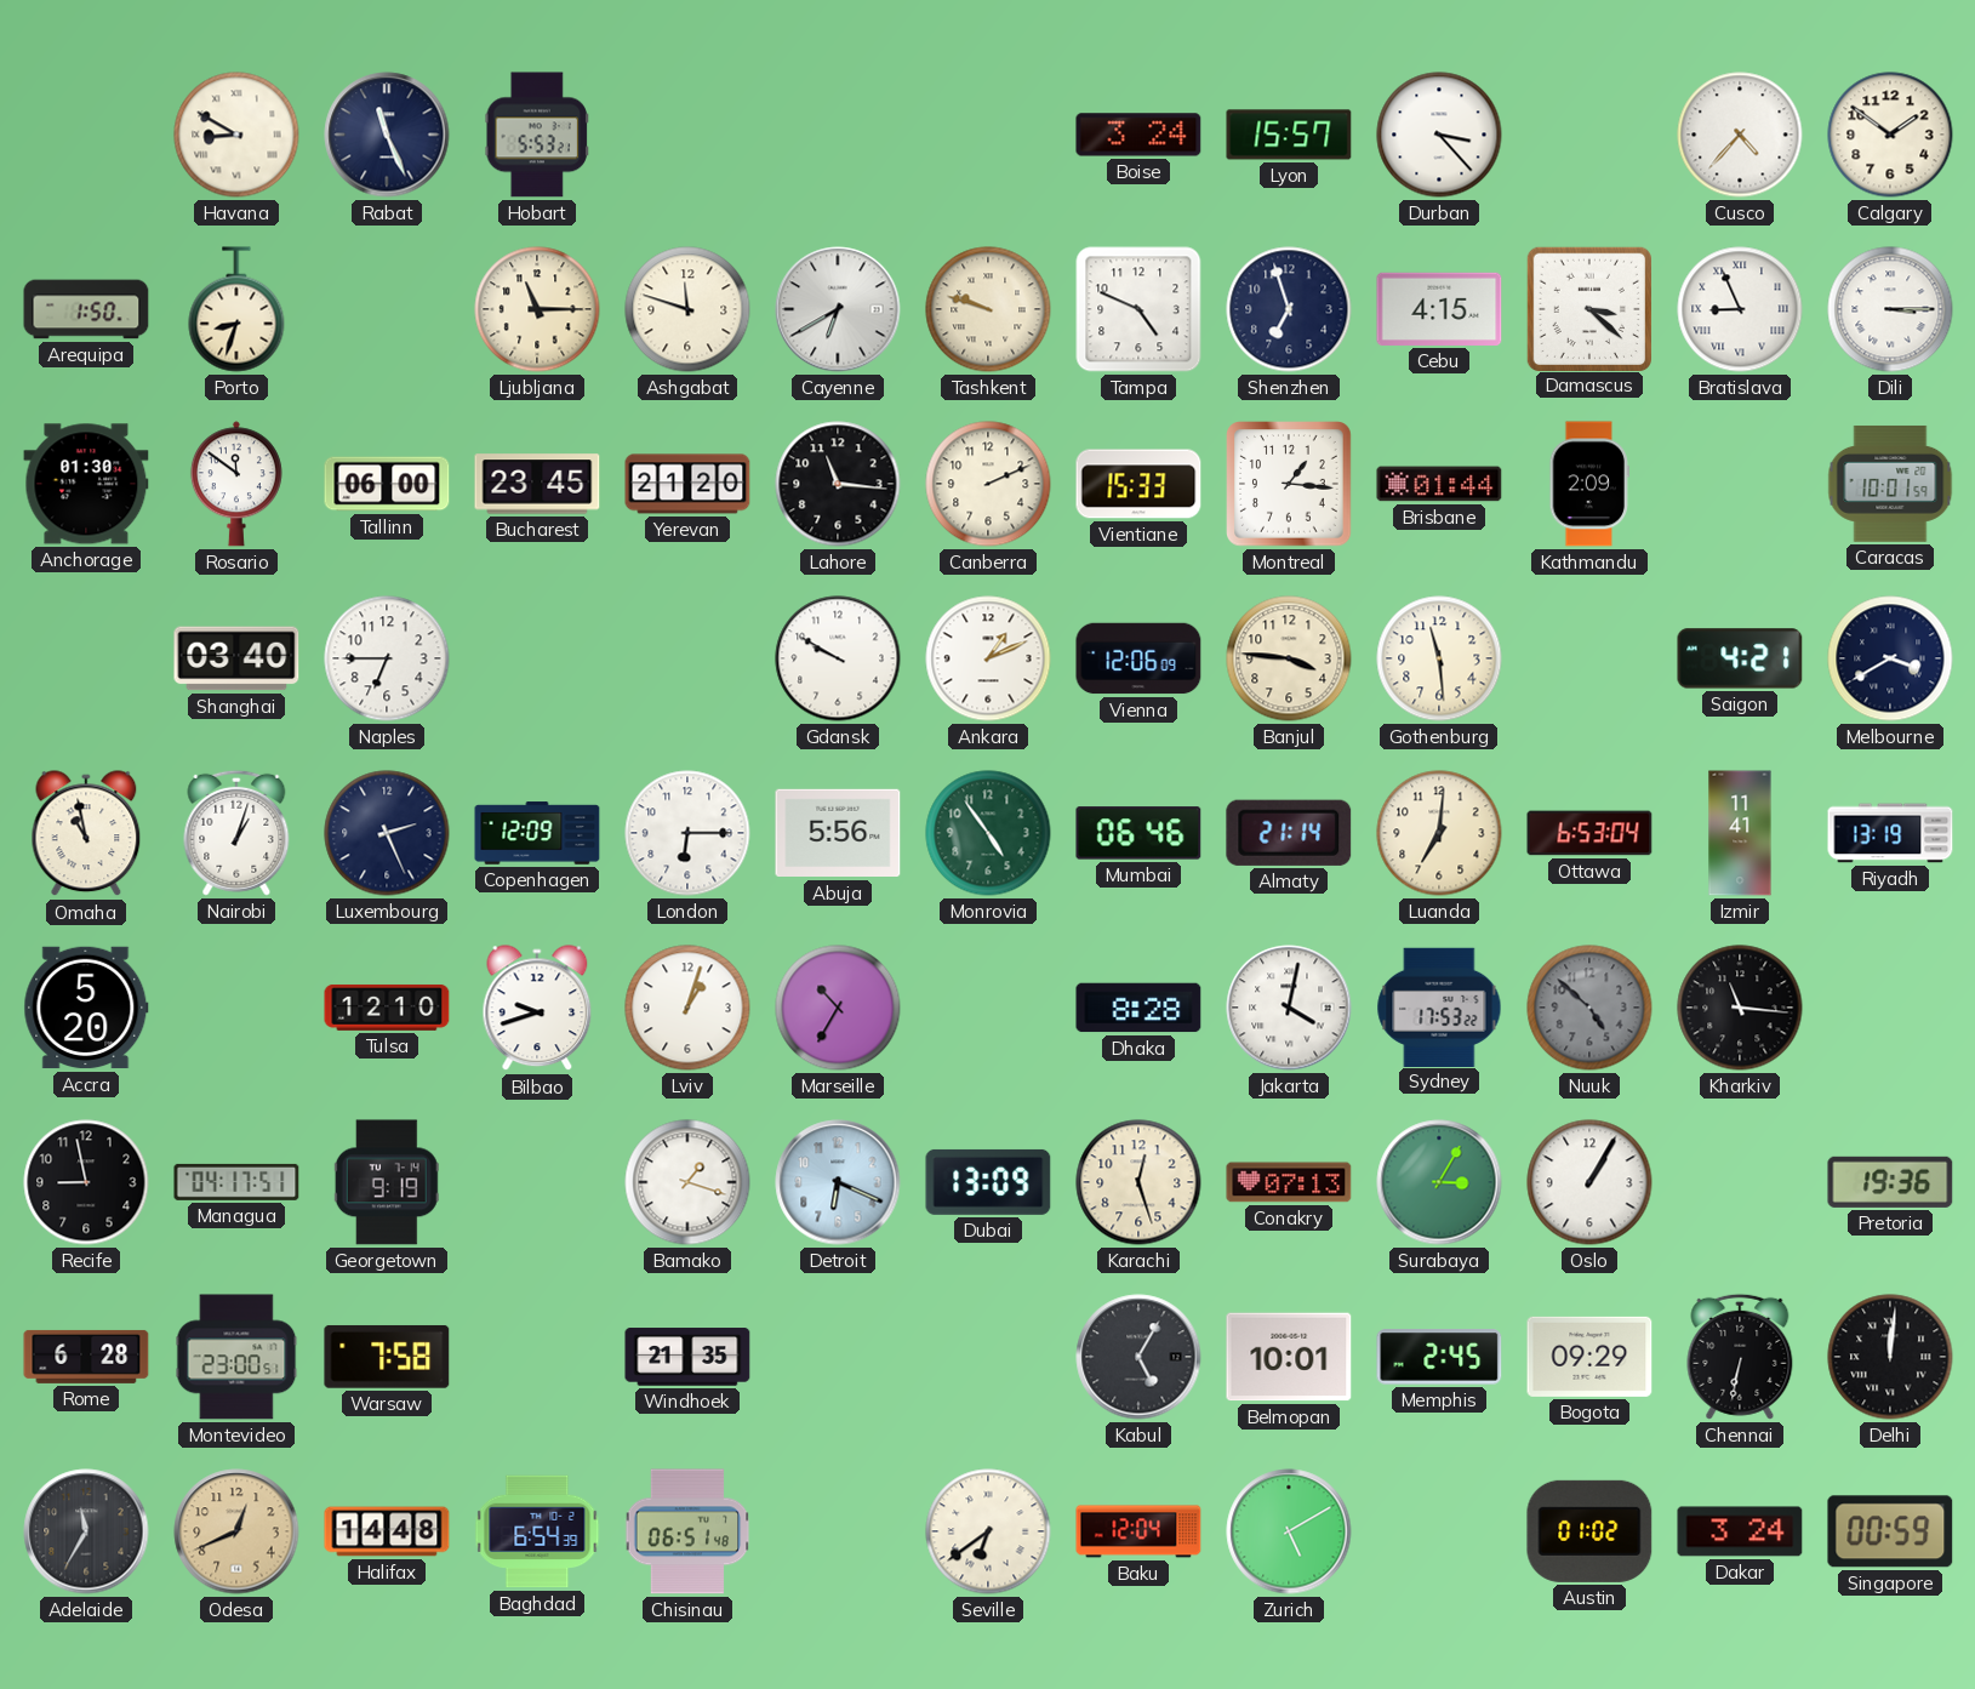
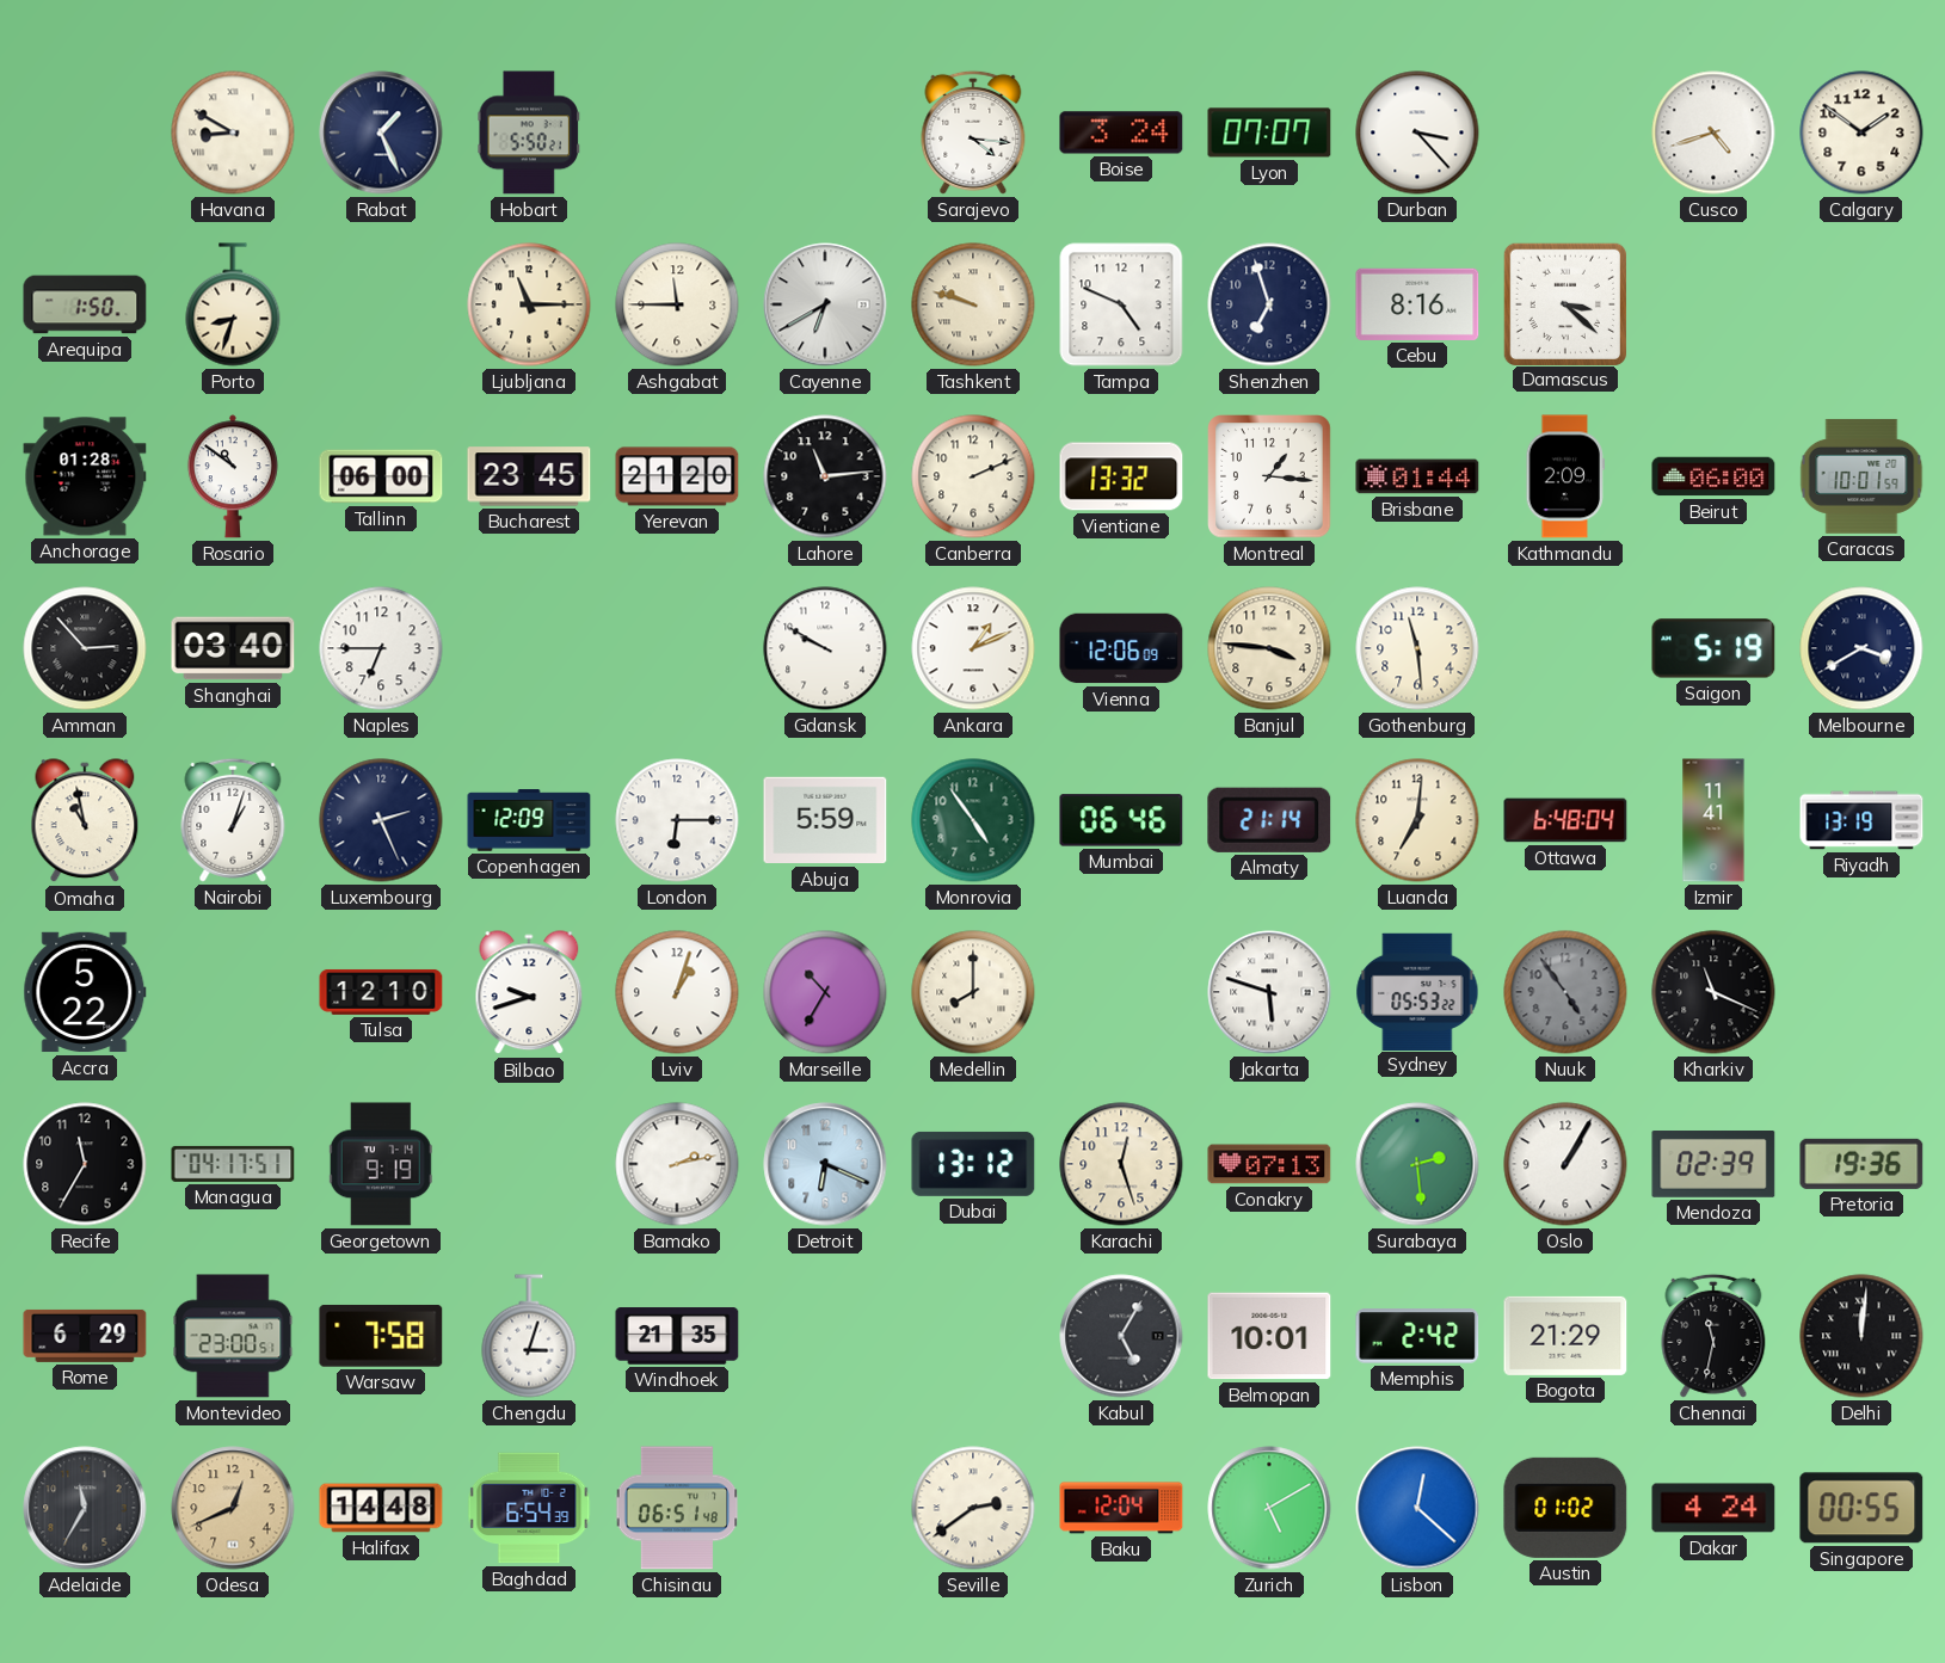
Rabat: 11:26 -> 1:26 (381, 133)
Hobart: 5:53 -> 5:50 (528, 133)
Sarajevo: none -> 4:16 (973, 133)
Lyon: 15:57 -> 07:07 (1269, 133)
Cusco: 4:37 -> 4:42 (1713, 133)
Ashgabat: 11:48 -> 11:45 (677, 304)
Cebu: 4:15 -> 8:16 (1417, 304)
Bratislava: 8:56 -> none (1740, 309)
Dili: 3:15 -> none (1890, 309)
Anchorage: 01:30 -> 01:28 (85, 476)
Rosario: 11:51 -> 10:51 (233, 476)
Lahore: 11:16 -> 11:14 (825, 476)
Vientiane: 15:33 -> 13:32 (1121, 476)
Beirut: none -> 06:00 (1713, 476)
Amman: none -> 2:53 (85, 648)
Saigon: 4:21 -> 5:19 (1713, 648)
Abuja: 5:56 -> 5:59 (825, 820)
Ottawa: 6:53 -> 6:48 (1565, 820)
Accra: 5:20 -> 5:22 (85, 992)
Medellin: none -> 8:00 (973, 992)
Dhaka: 8:28 -> none (1138, 1008)
Jakarta: 4:02 -> 5:48 (1269, 992)
Sydney: 17:53 -> 05:53 (1417, 991)
Nuuk: 4:52 -> 4:54 (1565, 992)
Kharkiv: 11:16 -> 11:19 (1713, 992)
Recife: 8:58 -> 11:35 (85, 1164)
Bamako: 1:18 -> 2:13 (677, 1164)
Dubai: 13:09 -> 13:12 (973, 1164)
Surabaya: 3:05 -> 2:29 (1417, 1164)
Mendoza: none -> 02:39 (1713, 1165)
Rome: 6:28 -> 6:29 (85, 1336)
Chengdu: none -> 3:03 (529, 1336)
Memphis: 2:45 -> 2:42 (1417, 1336)
Bogota: 09:29 -> 21:29 (1565, 1336)
Chennai: 6:32 -> 11:32 (1713, 1336)
Seville: 6:39 -> 2:39 (973, 1508)
Lisbon: none -> 12:22 (1417, 1508)
Dakar: 3:24 -> 4:24 (1713, 1508)
Singapore: 00:59 -> 00:55 (1861, 1508)
